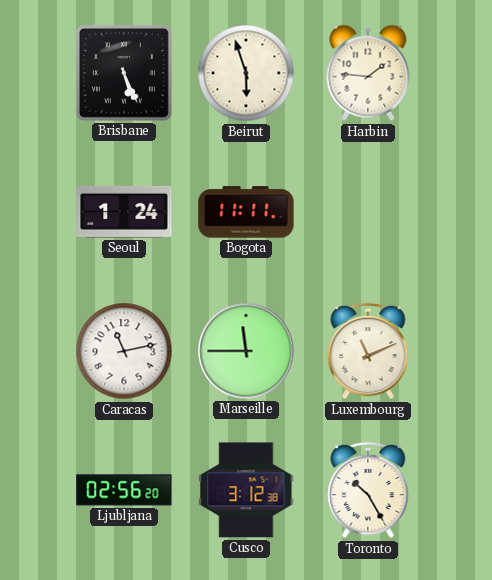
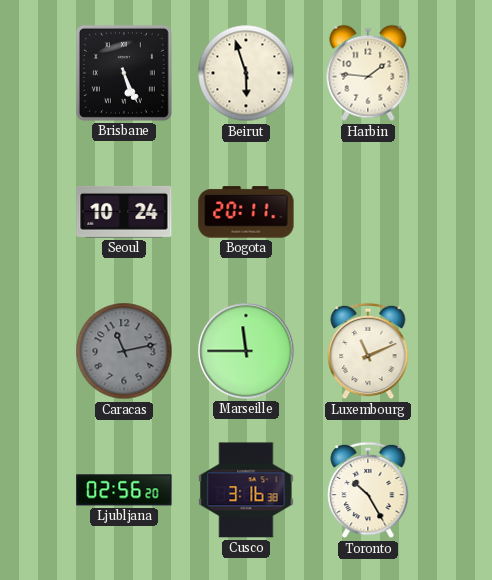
Seoul: 1:24 -> 10:24 (124, 212)
Bogota: 11:11 -> 20:11 (246, 212)
Caracas dial: white -> grey (124, 351)
Cusco: 3:12 -> 3:16 (246, 490)
